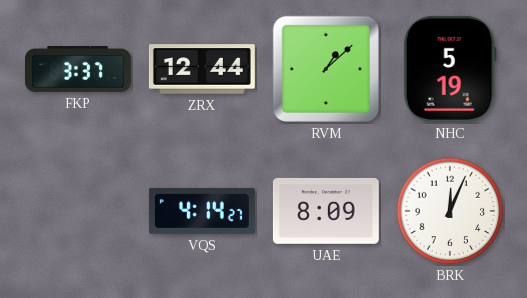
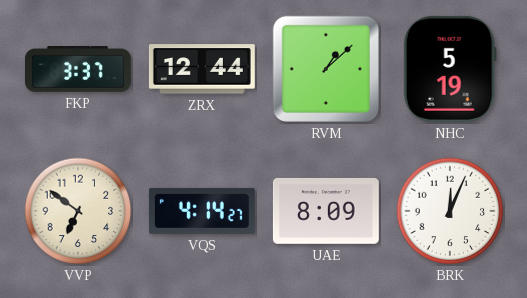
VVP: none -> 6:51 (78, 211)
